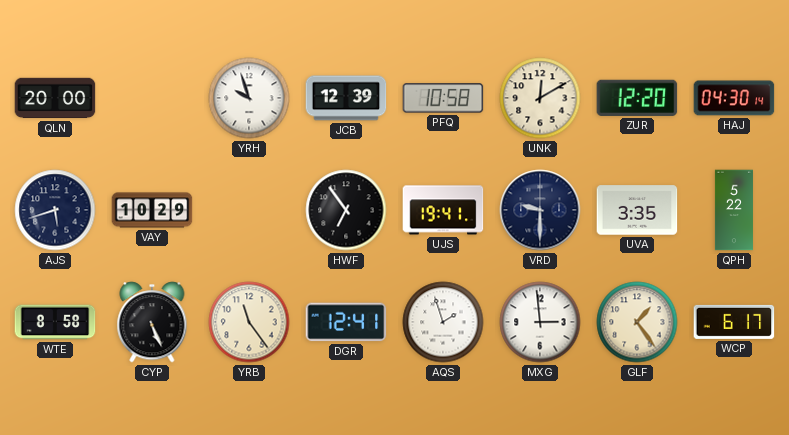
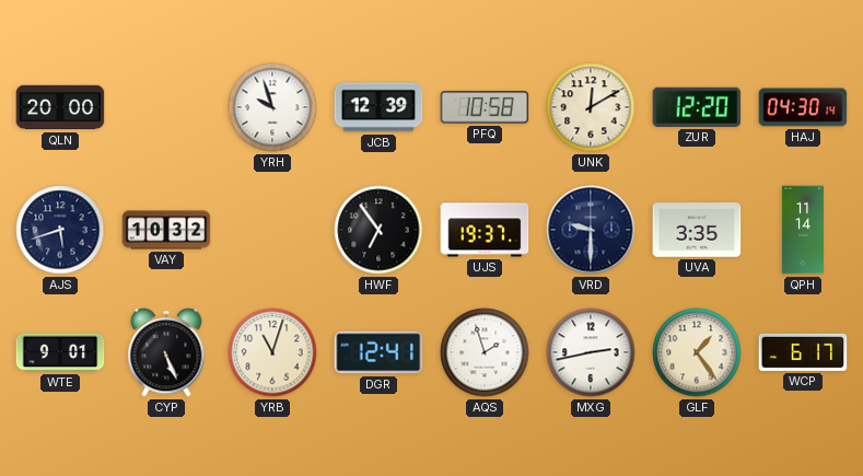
VAY: 10:29 -> 10:32 (166, 230)
UJS: 19:41 -> 19:37 (485, 230)
QPH: 5:22 -> 11:14 (803, 230)
WTE: 8:58 -> 9:01 (60, 352)
YRB: 11:24 -> 11:03 (272, 352)
MXG: 2:59 -> 2:43 (591, 352)
